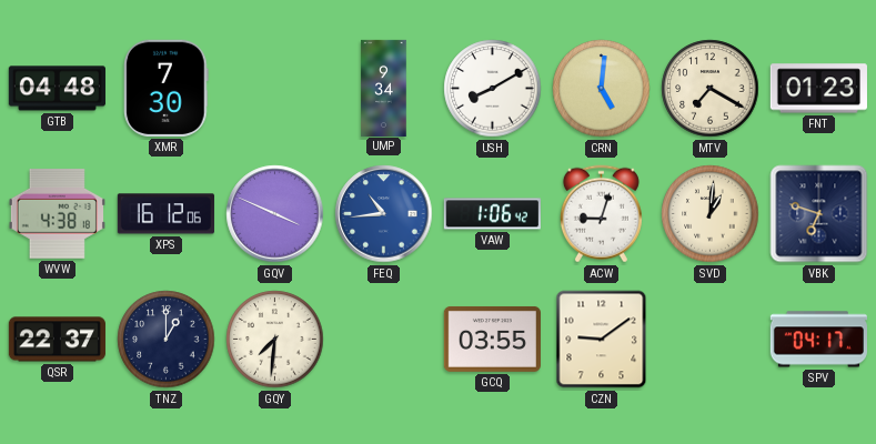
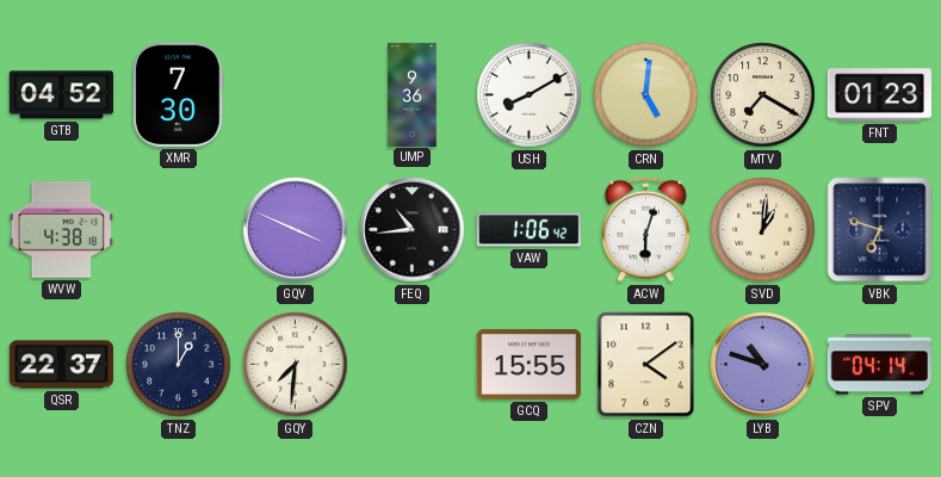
GTB: 04:48 -> 04:52 (61, 95)
UMP: 9:34 -> 9:36 (413, 94)
XPS: 16:12 -> none (165, 214)
FEQ dial: blue -> black (413, 230)
ACW: 9:03 -> 6:03 (645, 230)
GCQ: 03:55 -> 15:55 (528, 364)
CZN: 9:09 -> 4:09 (646, 365)
LYB: none -> 10:48 (763, 365)
SPV: 04:17 -> 04:14 (879, 365)
